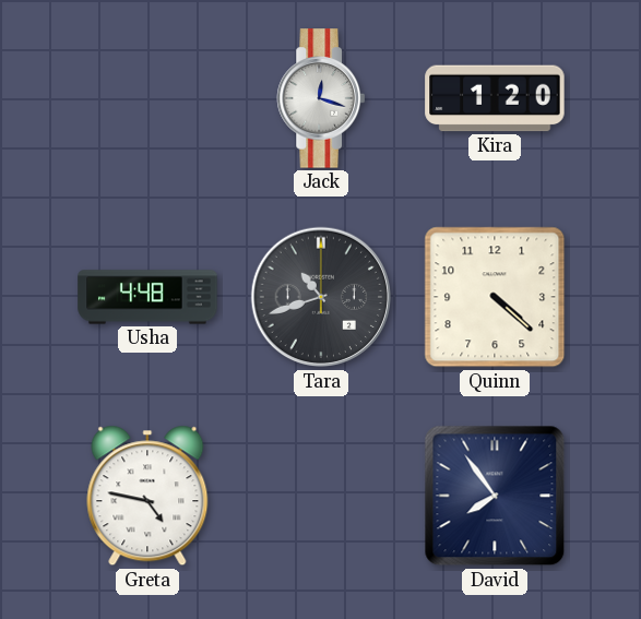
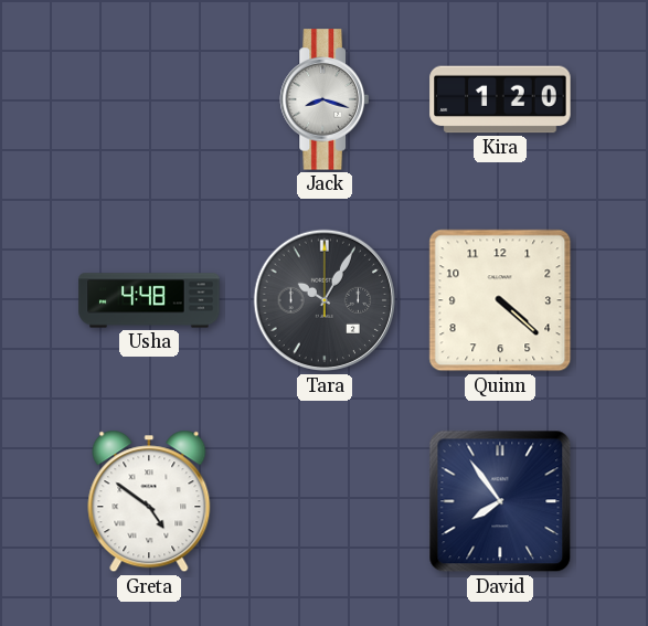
Jack: 12:18 -> 8:18 (325, 99)
Tara: 10:42 -> 10:05 (325, 300)
Greta: 4:47 -> 4:51 (149, 501)
